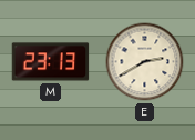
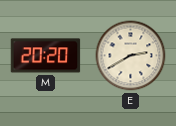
M: 23:13 -> 20:20 (46, 56)
